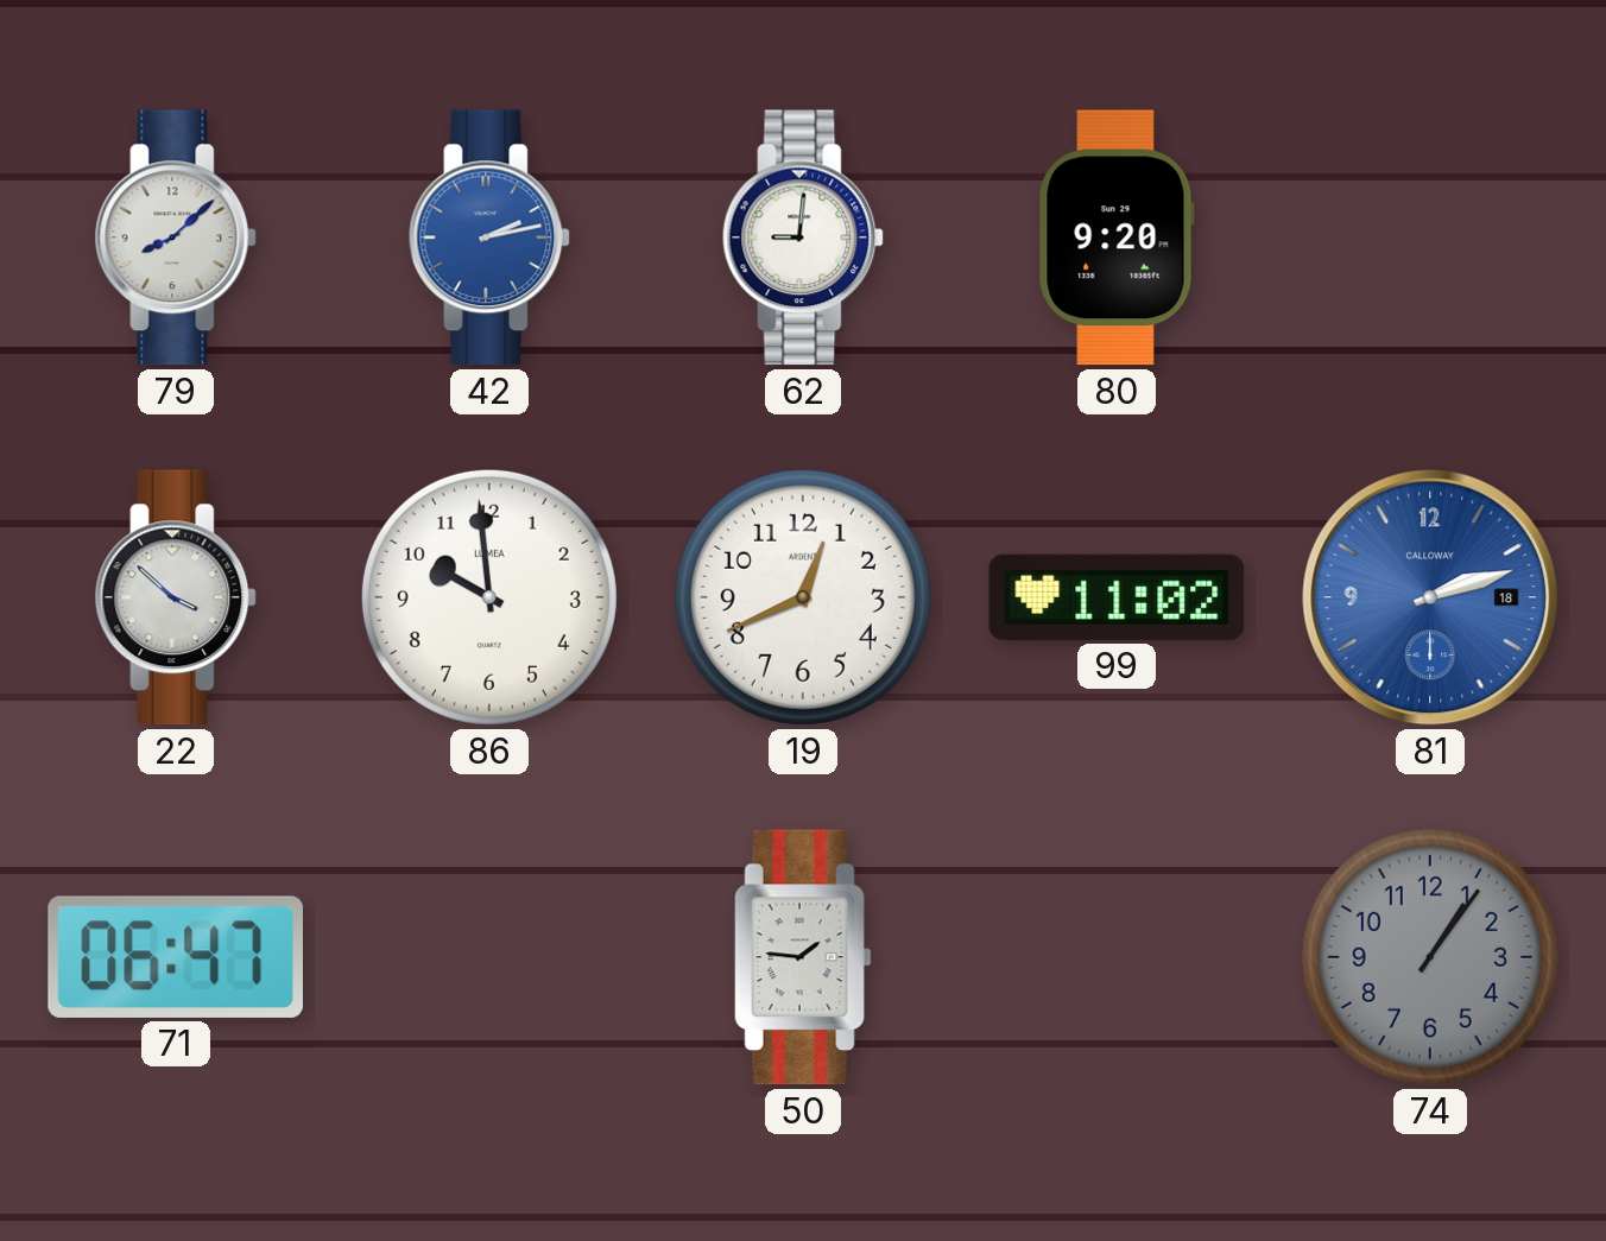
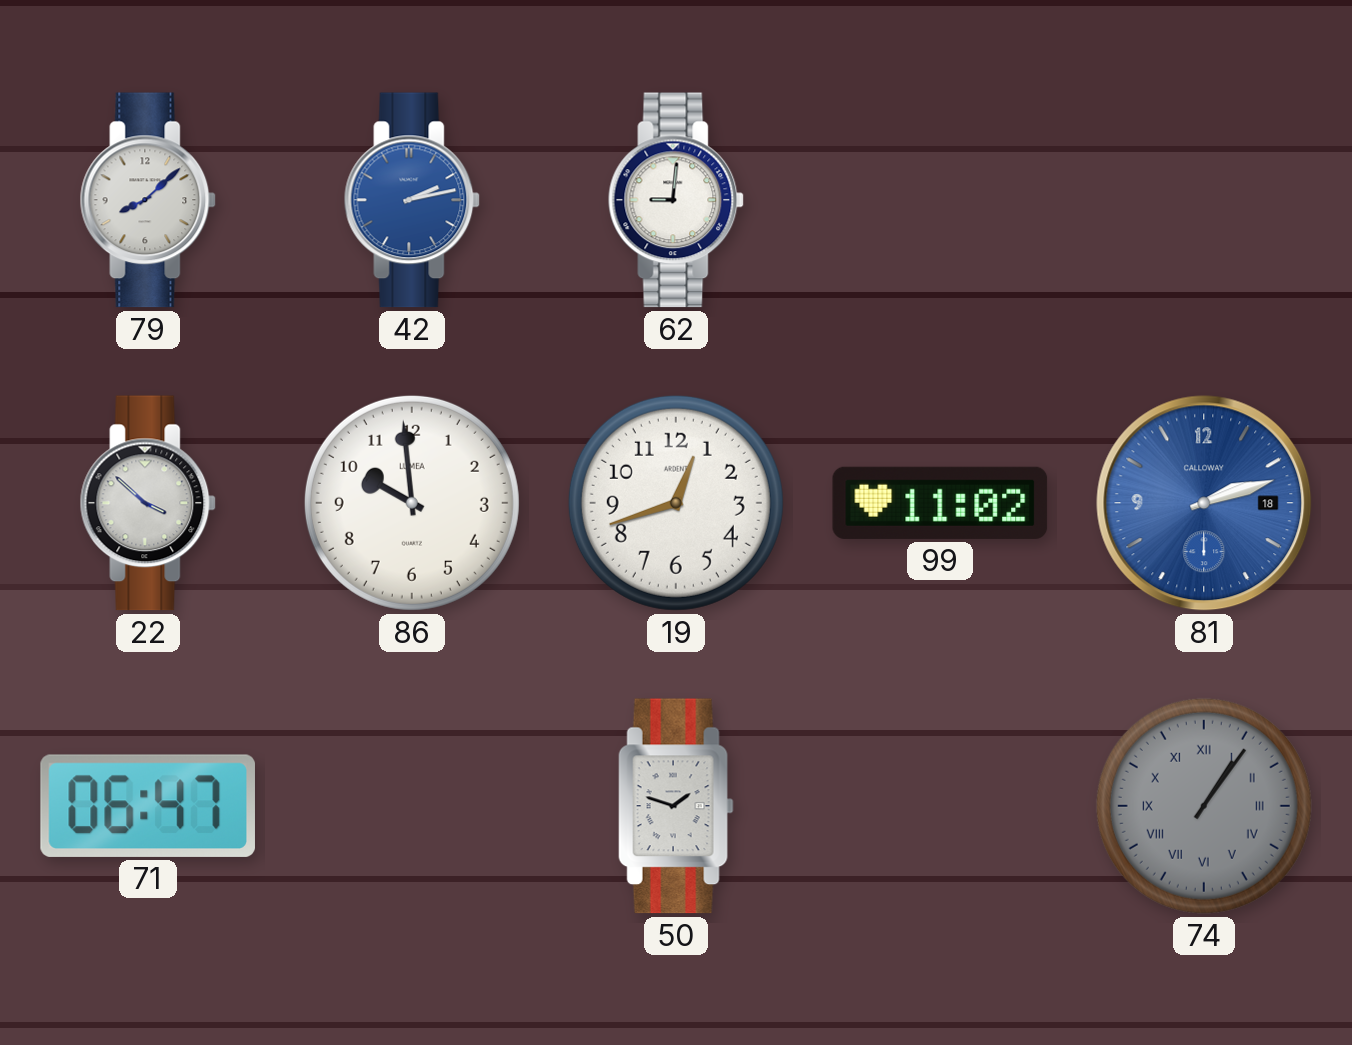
80: 9:20 -> none (1117, 238)
19: 12:41 -> 12:42 (676, 503)
50: 1:46 -> 1:48 (676, 806)
74 numerals: Arabic -> Roman (1204, 806)
